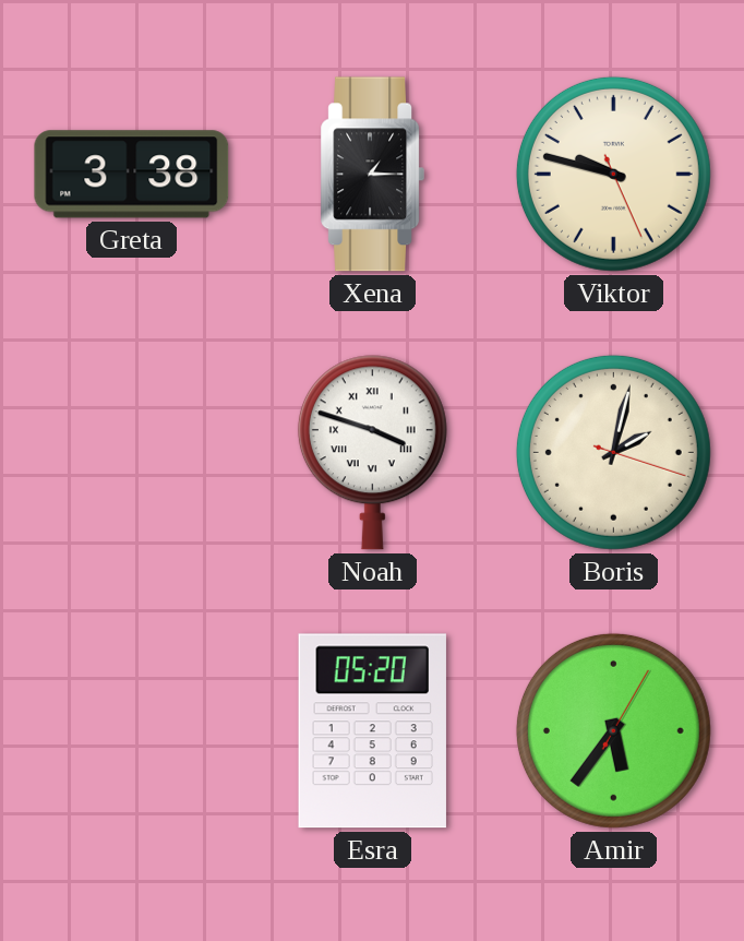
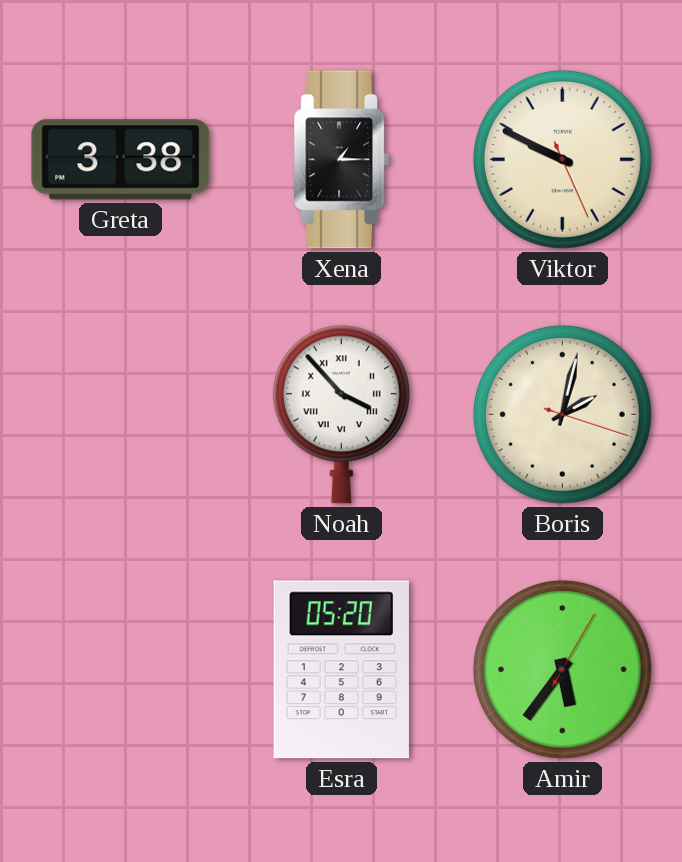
Viktor: 9:47 -> 9:49 (562, 159)
Noah: 3:48 -> 3:53 (341, 415)
